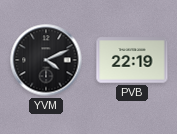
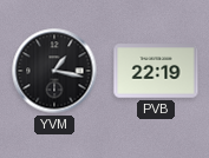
YVM: 4:11 -> 1:17 (54, 71)
